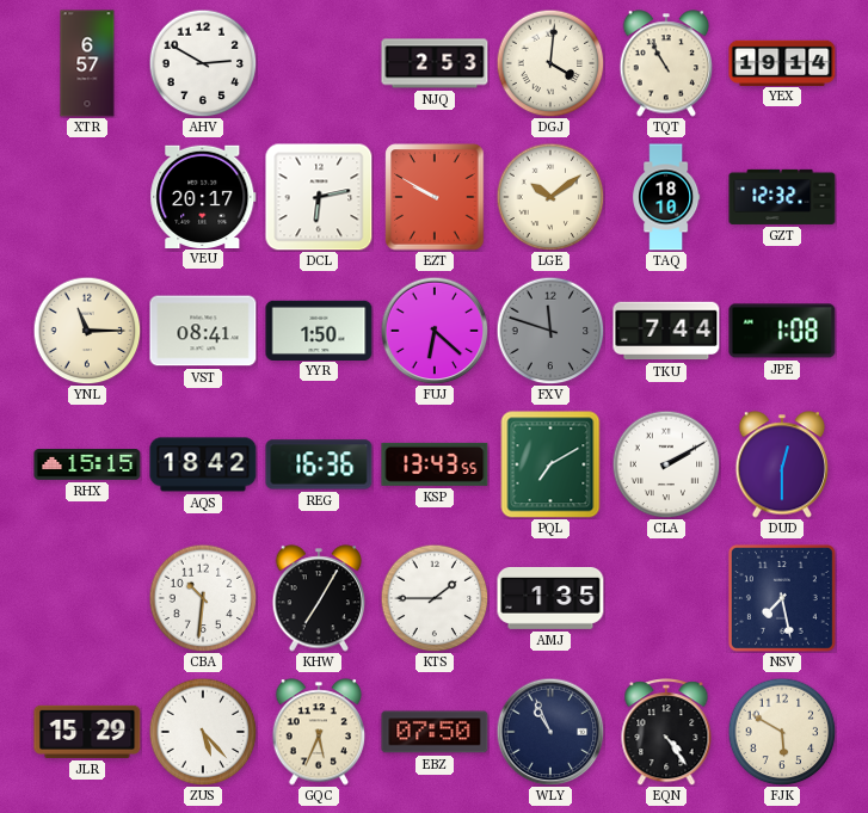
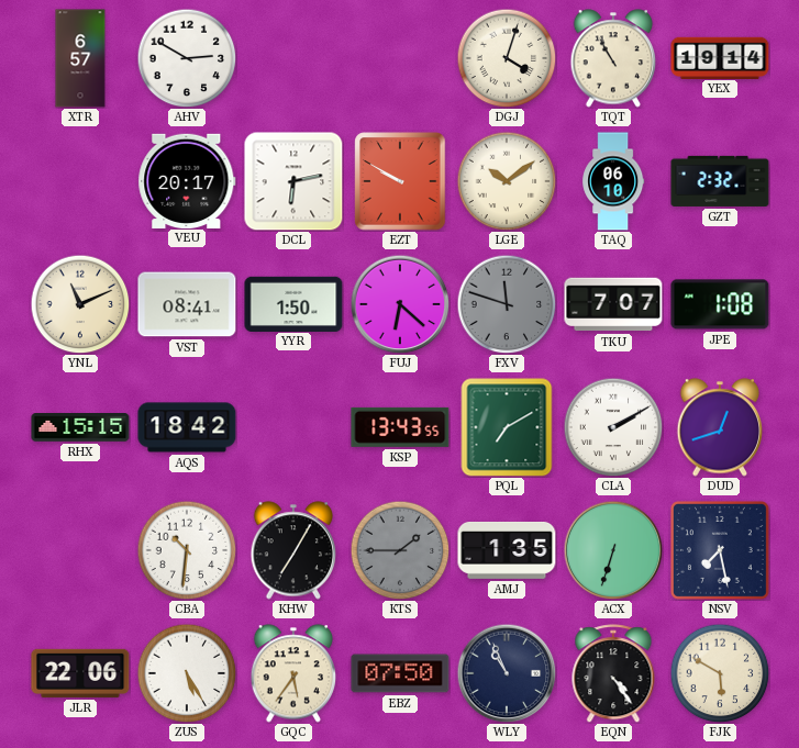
NJQ: 2:53 -> none (435, 63)
DGJ: 4:01 -> 4:03 (507, 58)
TAQ: 18:10 -> 06:10 (613, 181)
GZT: 12:32 -> 2:32 (720, 181)
YNL: 11:15 -> 11:11 (80, 304)
TKU: 7:44 -> 7:07 (613, 304)
REG: 16:36 -> none (319, 464)
DUD: 12:30 -> 12:42 (720, 427)
KTS dial: white -> grey (400, 550)
ACX: none -> 6:33 (613, 550)
JLR: 15:29 -> 22:06 (80, 673)
ZUS: 5:23 -> 5:25 (187, 673)
GQC: 5:34 -> 5:36 (293, 673)
